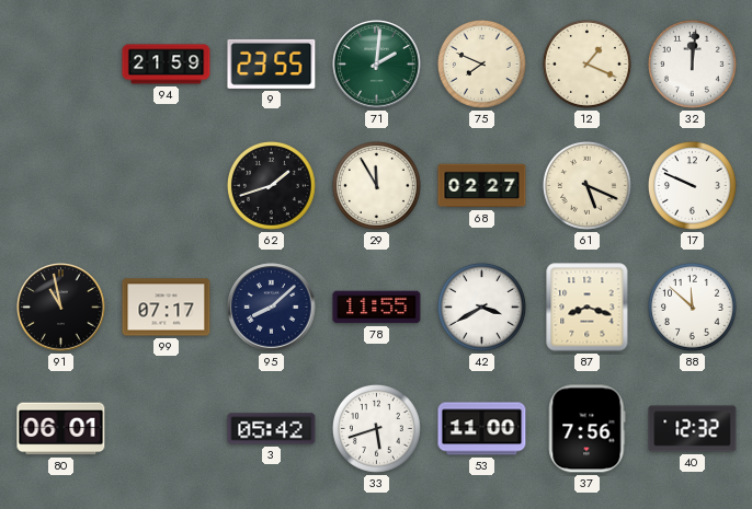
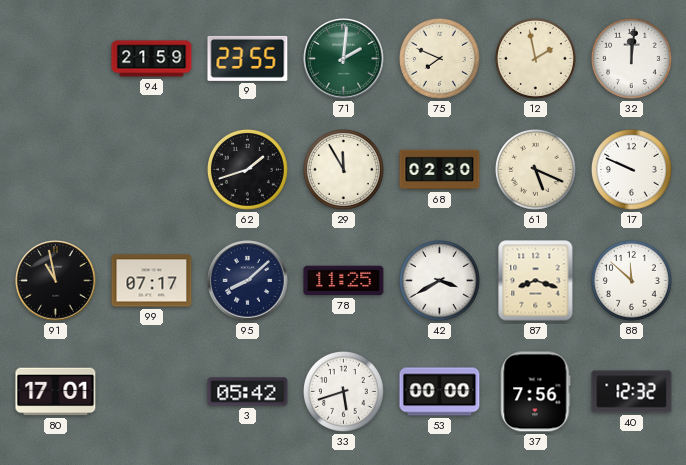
12: 1:19 -> 1:58 (535, 58)
68: 02:27 -> 02:30 (440, 170)
78: 11:55 -> 11:25 (344, 281)
80: 06:01 -> 17:01 (56, 392)
53: 11:00 -> 00:00 (440, 392)
